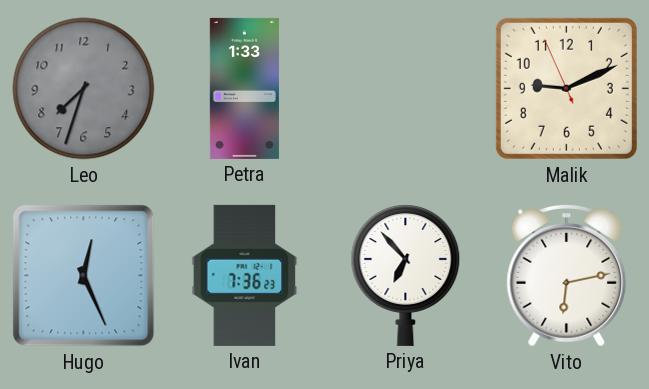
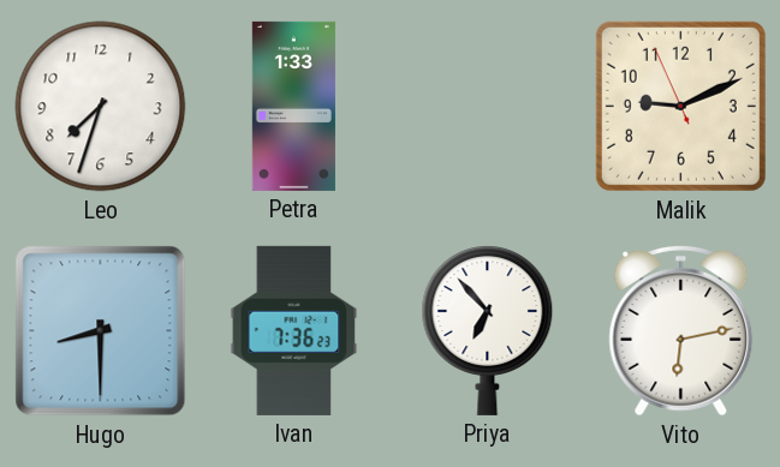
Leo dial: grey -> white (101, 107)
Hugo: 12:26 -> 8:30 (101, 331)
